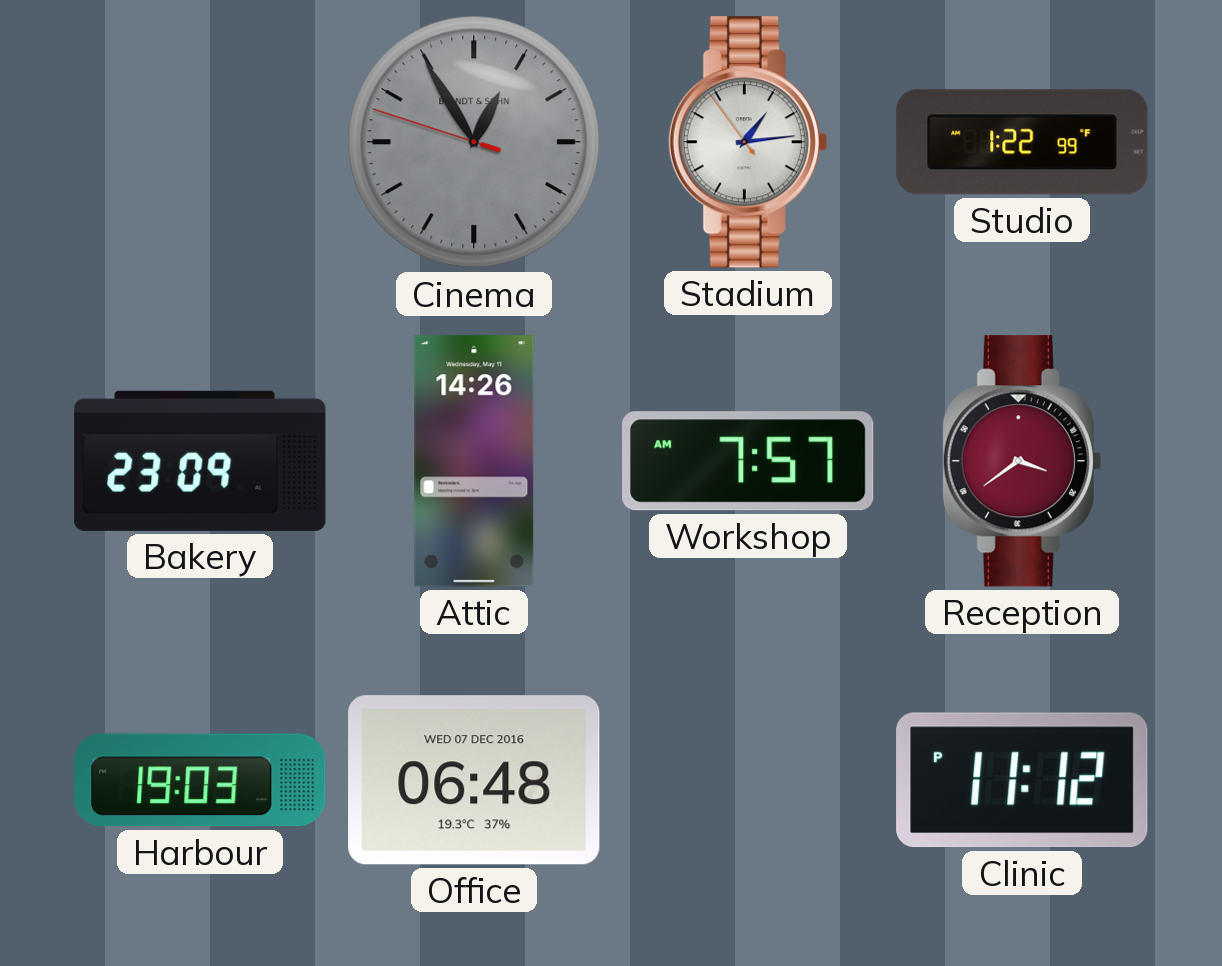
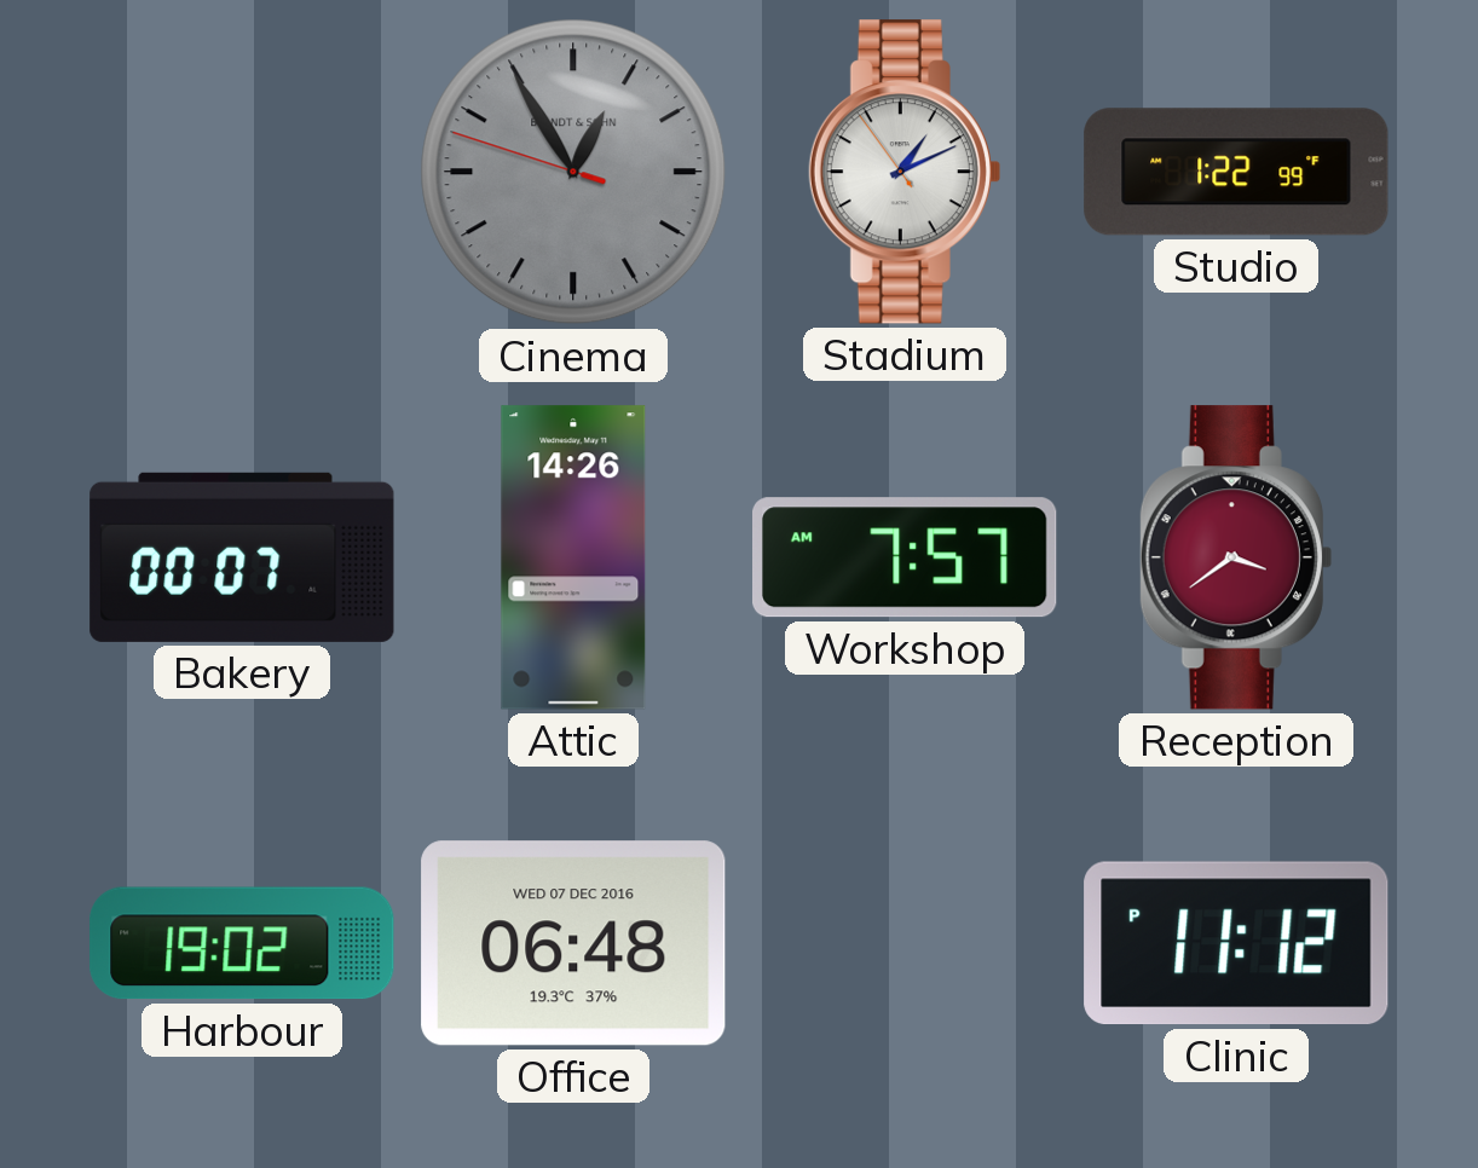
Stadium: 1:13 -> 1:10 (905, 172)
Bakery: 23:09 -> 00:07 (242, 557)
Harbour: 19:03 -> 19:02 (242, 943)
